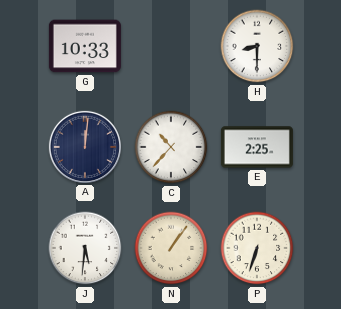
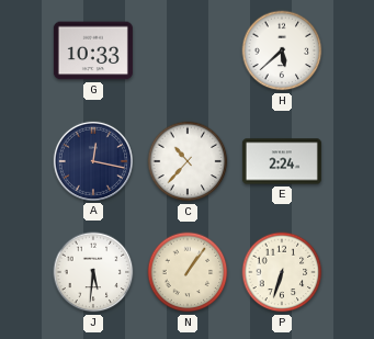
H: 8:30 -> 5:38 (282, 50)
A: 12:01 -> 12:17 (93, 161)
E: 2:25 -> 2:24 (282, 161)
